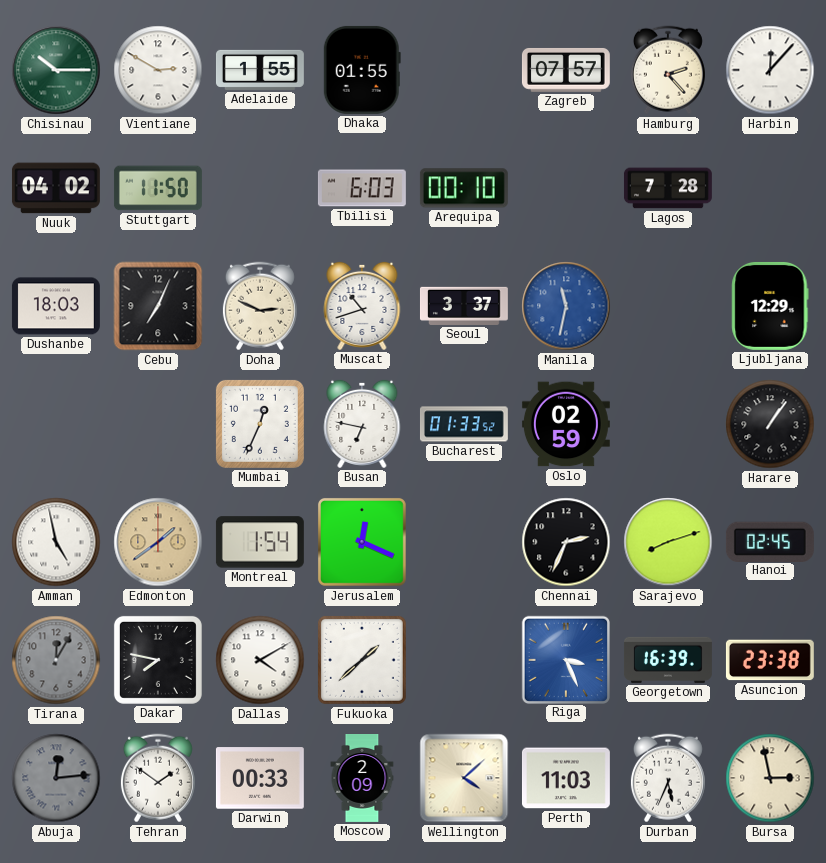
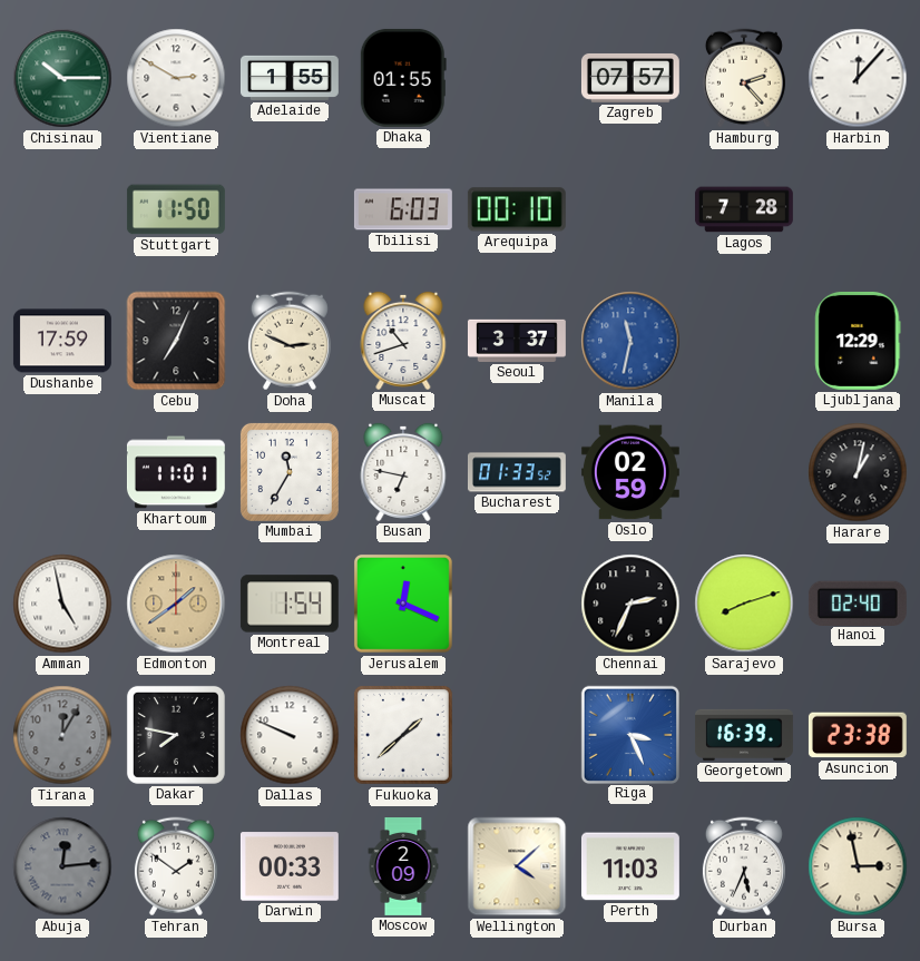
Nuuk: 04:02 -> none (56, 188)
Dushanbe: 18:03 -> 17:59 (62, 341)
Khartoum: none -> 11:01 (176, 472)
Mumbai: 12:34 -> 11:35 (290, 472)
Harare: 1:06 -> 1:02 (858, 472)
Hanoi: 02:45 -> 02:40 (858, 602)
Dallas: 4:10 -> 9:49 (290, 735)
